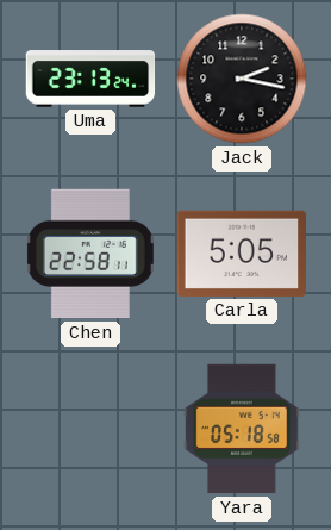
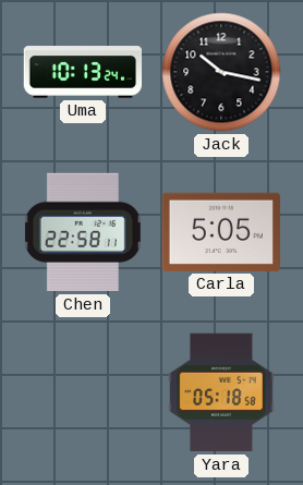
Uma: 23:13 -> 10:13 (83, 73)
Jack: 2:17 -> 10:17 (221, 72)
